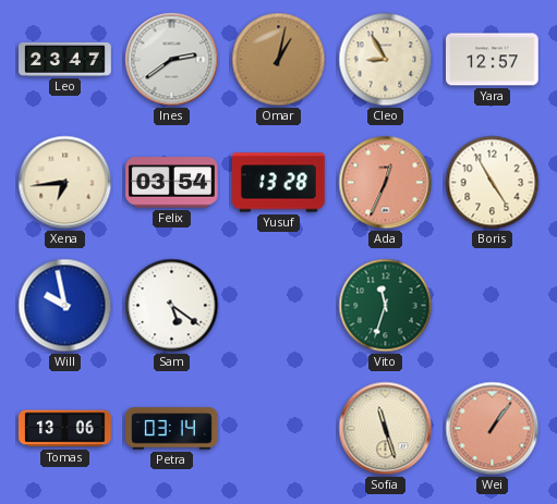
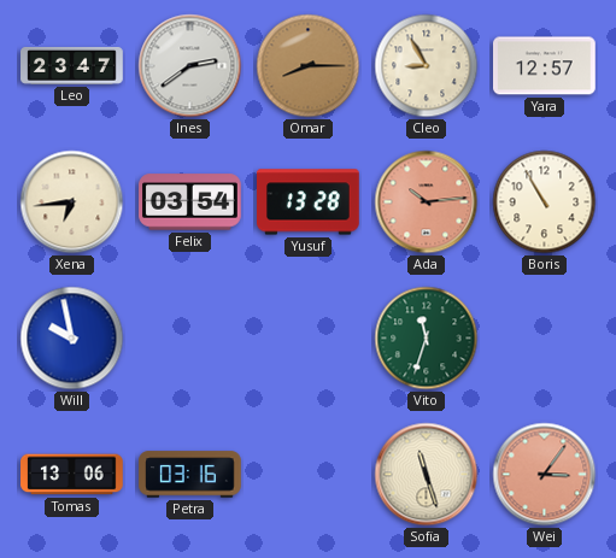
Omar: 1:02 -> 8:15 (309, 66)
Ada: 12:34 -> 10:14 (427, 202)
Boris: 4:55 -> 10:55 (545, 202)
Sam: 5:21 -> none (172, 306)
Petra: 03:14 -> 03:16 (190, 475)
Wei: 1:06 -> 3:06 (545, 475)
